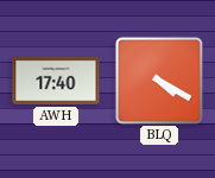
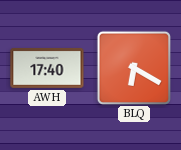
BLQ: 4:20 -> 6:20 (133, 67)
